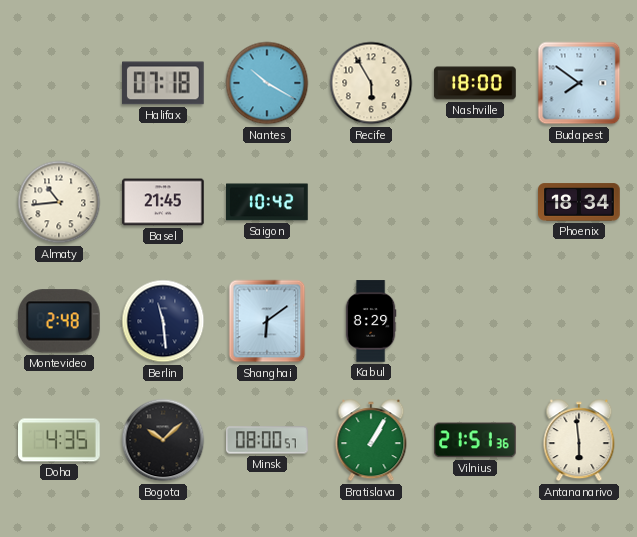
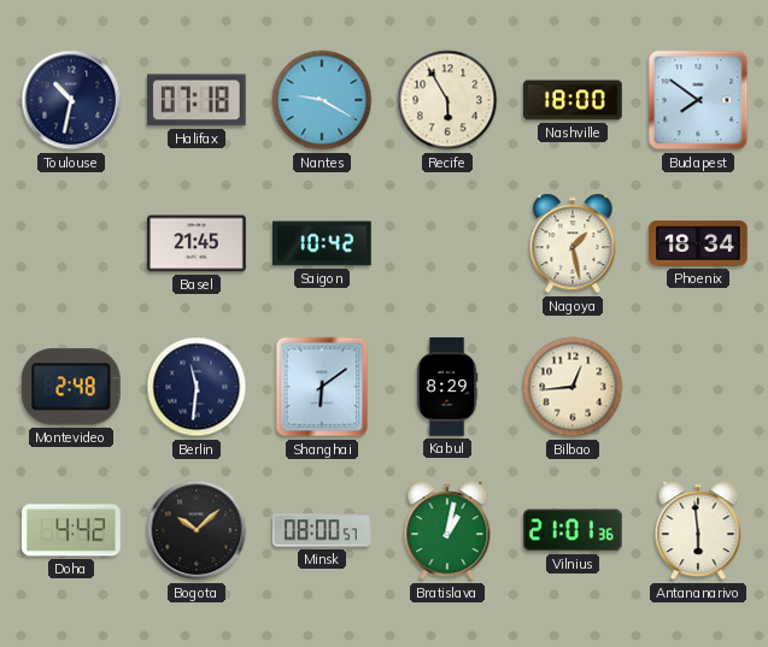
Toulouse: none -> 10:32 (71, 100)
Nantes: 10:20 -> 9:20 (322, 100)
Almaty: 10:44 -> none (59, 202)
Nagoya: none -> 1:28 (573, 243)
Berlin: 11:29 -> 11:31 (197, 387)
Bilbao: none -> 12:44 (573, 387)
Doha: 4:35 -> 4:42 (72, 530)
Bratislava: 1:05 -> 1:02 (447, 530)
Vilnius: 21:51 -> 21:01 (574, 530)
